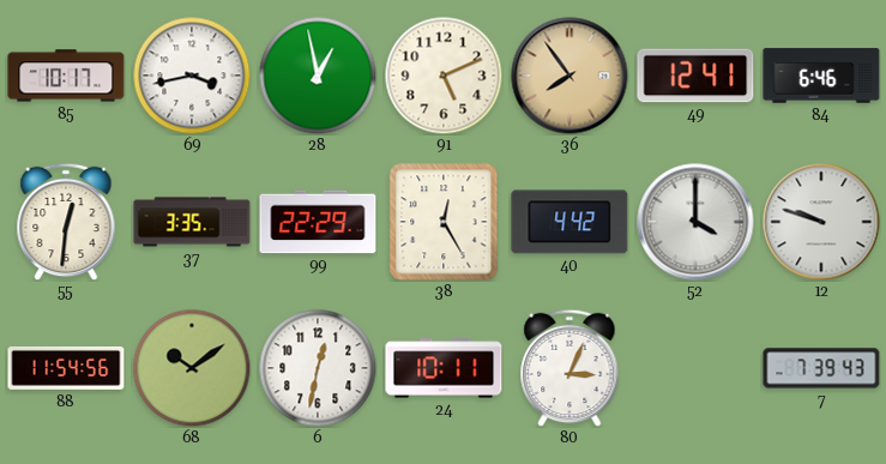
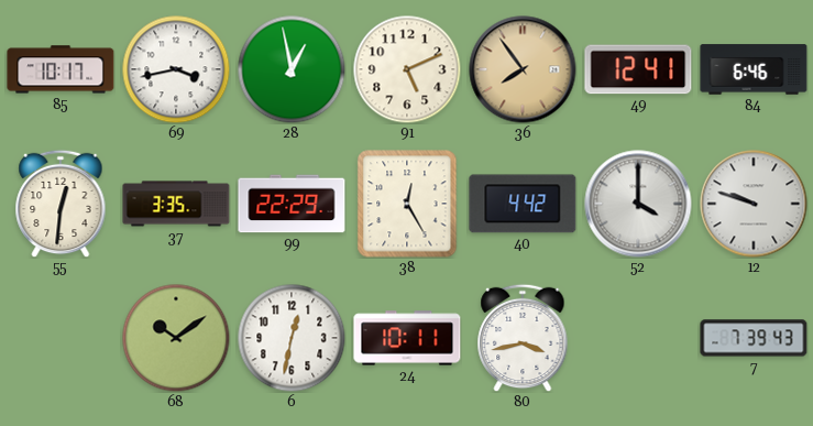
88: 11:54 -> none (66, 369)
80: 3:04 -> 3:43 (523, 338)
